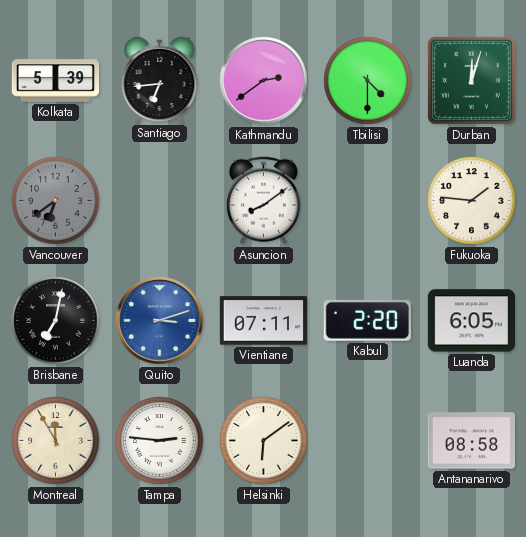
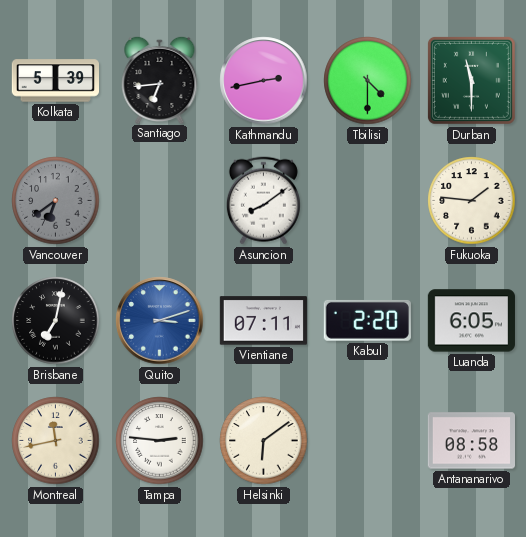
Kathmandu: 2:39 -> 2:43 (264, 81)
Durban: 12:03 -> 11:30 (471, 80)
Montreal: 11:55 -> 11:43 (56, 441)
